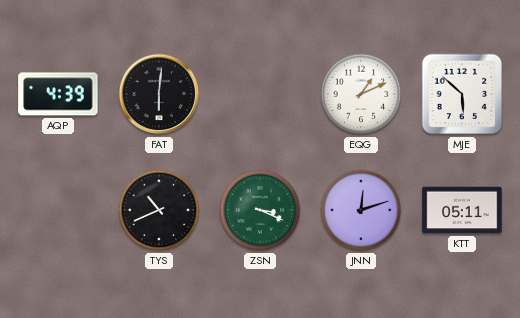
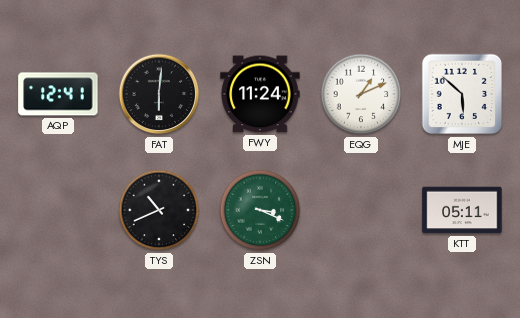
AQP: 4:39 -> 12:41 (58, 94)
FWY: none -> 11:24 (260, 94)
JNN: 12:12 -> none (361, 210)
